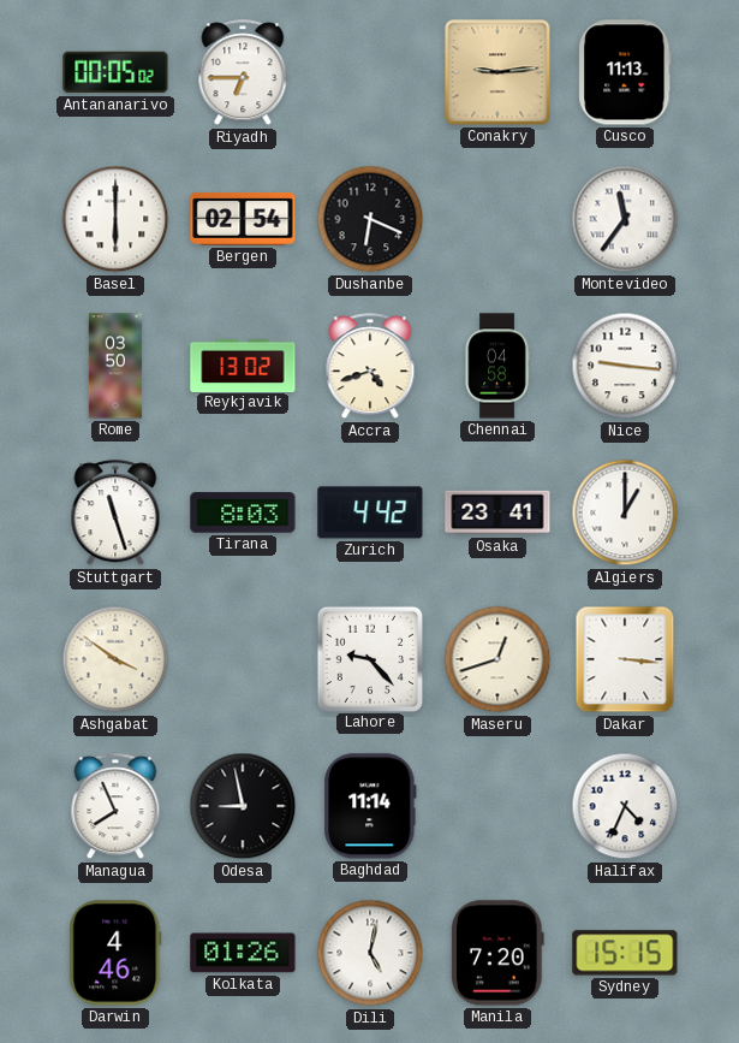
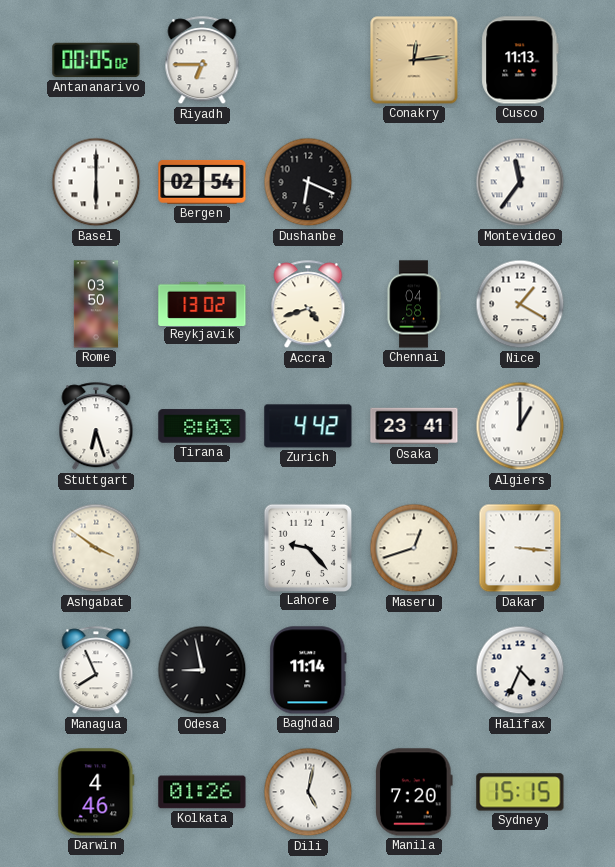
Conakry: 9:14 -> 12:14 (414, 60)
Nice: 9:16 -> 1:20 (520, 304)
Stuttgart: 11:27 -> 6:27 (96, 427)
